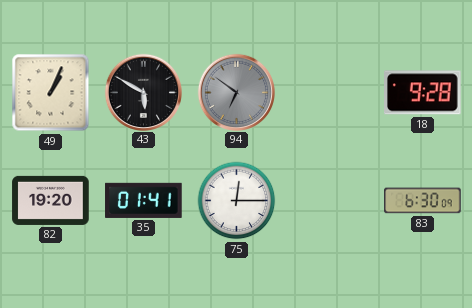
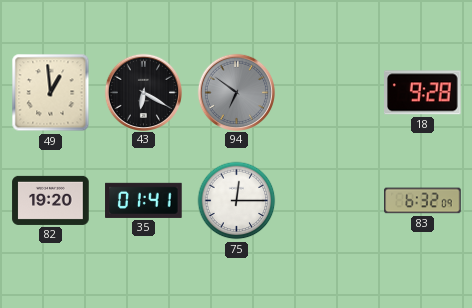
49: 1:04 -> 12:59 (51, 93)
43: 5:50 -> 6:20 (143, 92)
83: 6:30 -> 6:32 (423, 201)
